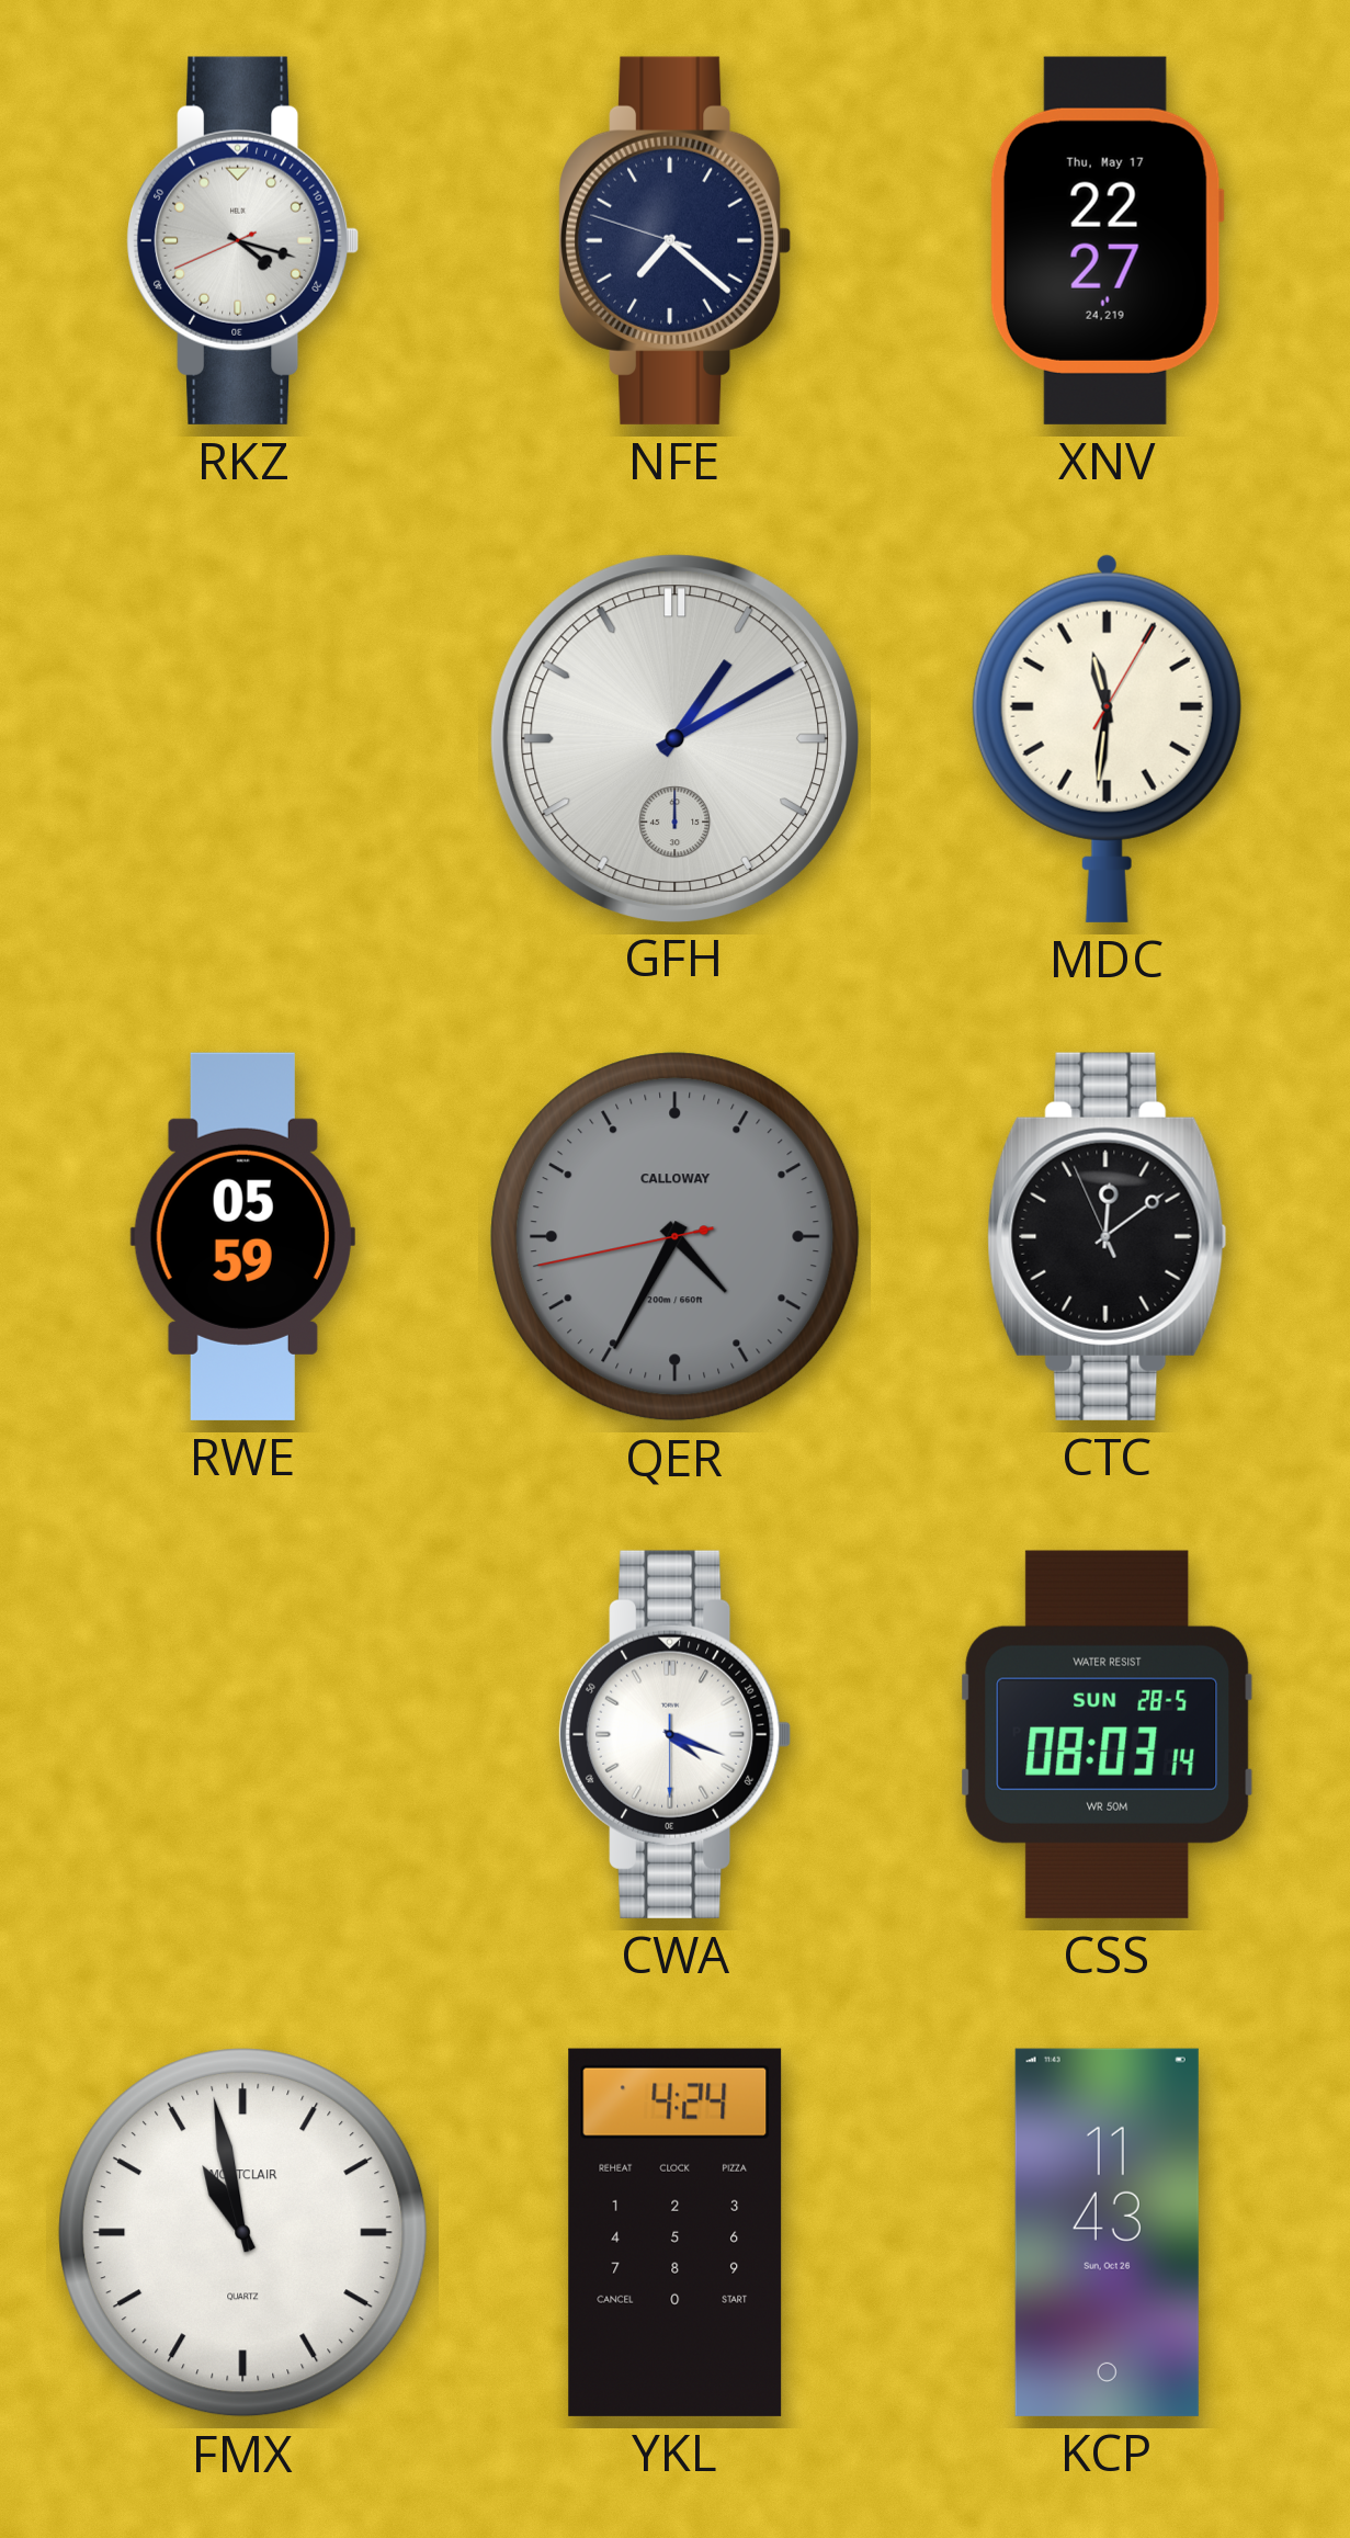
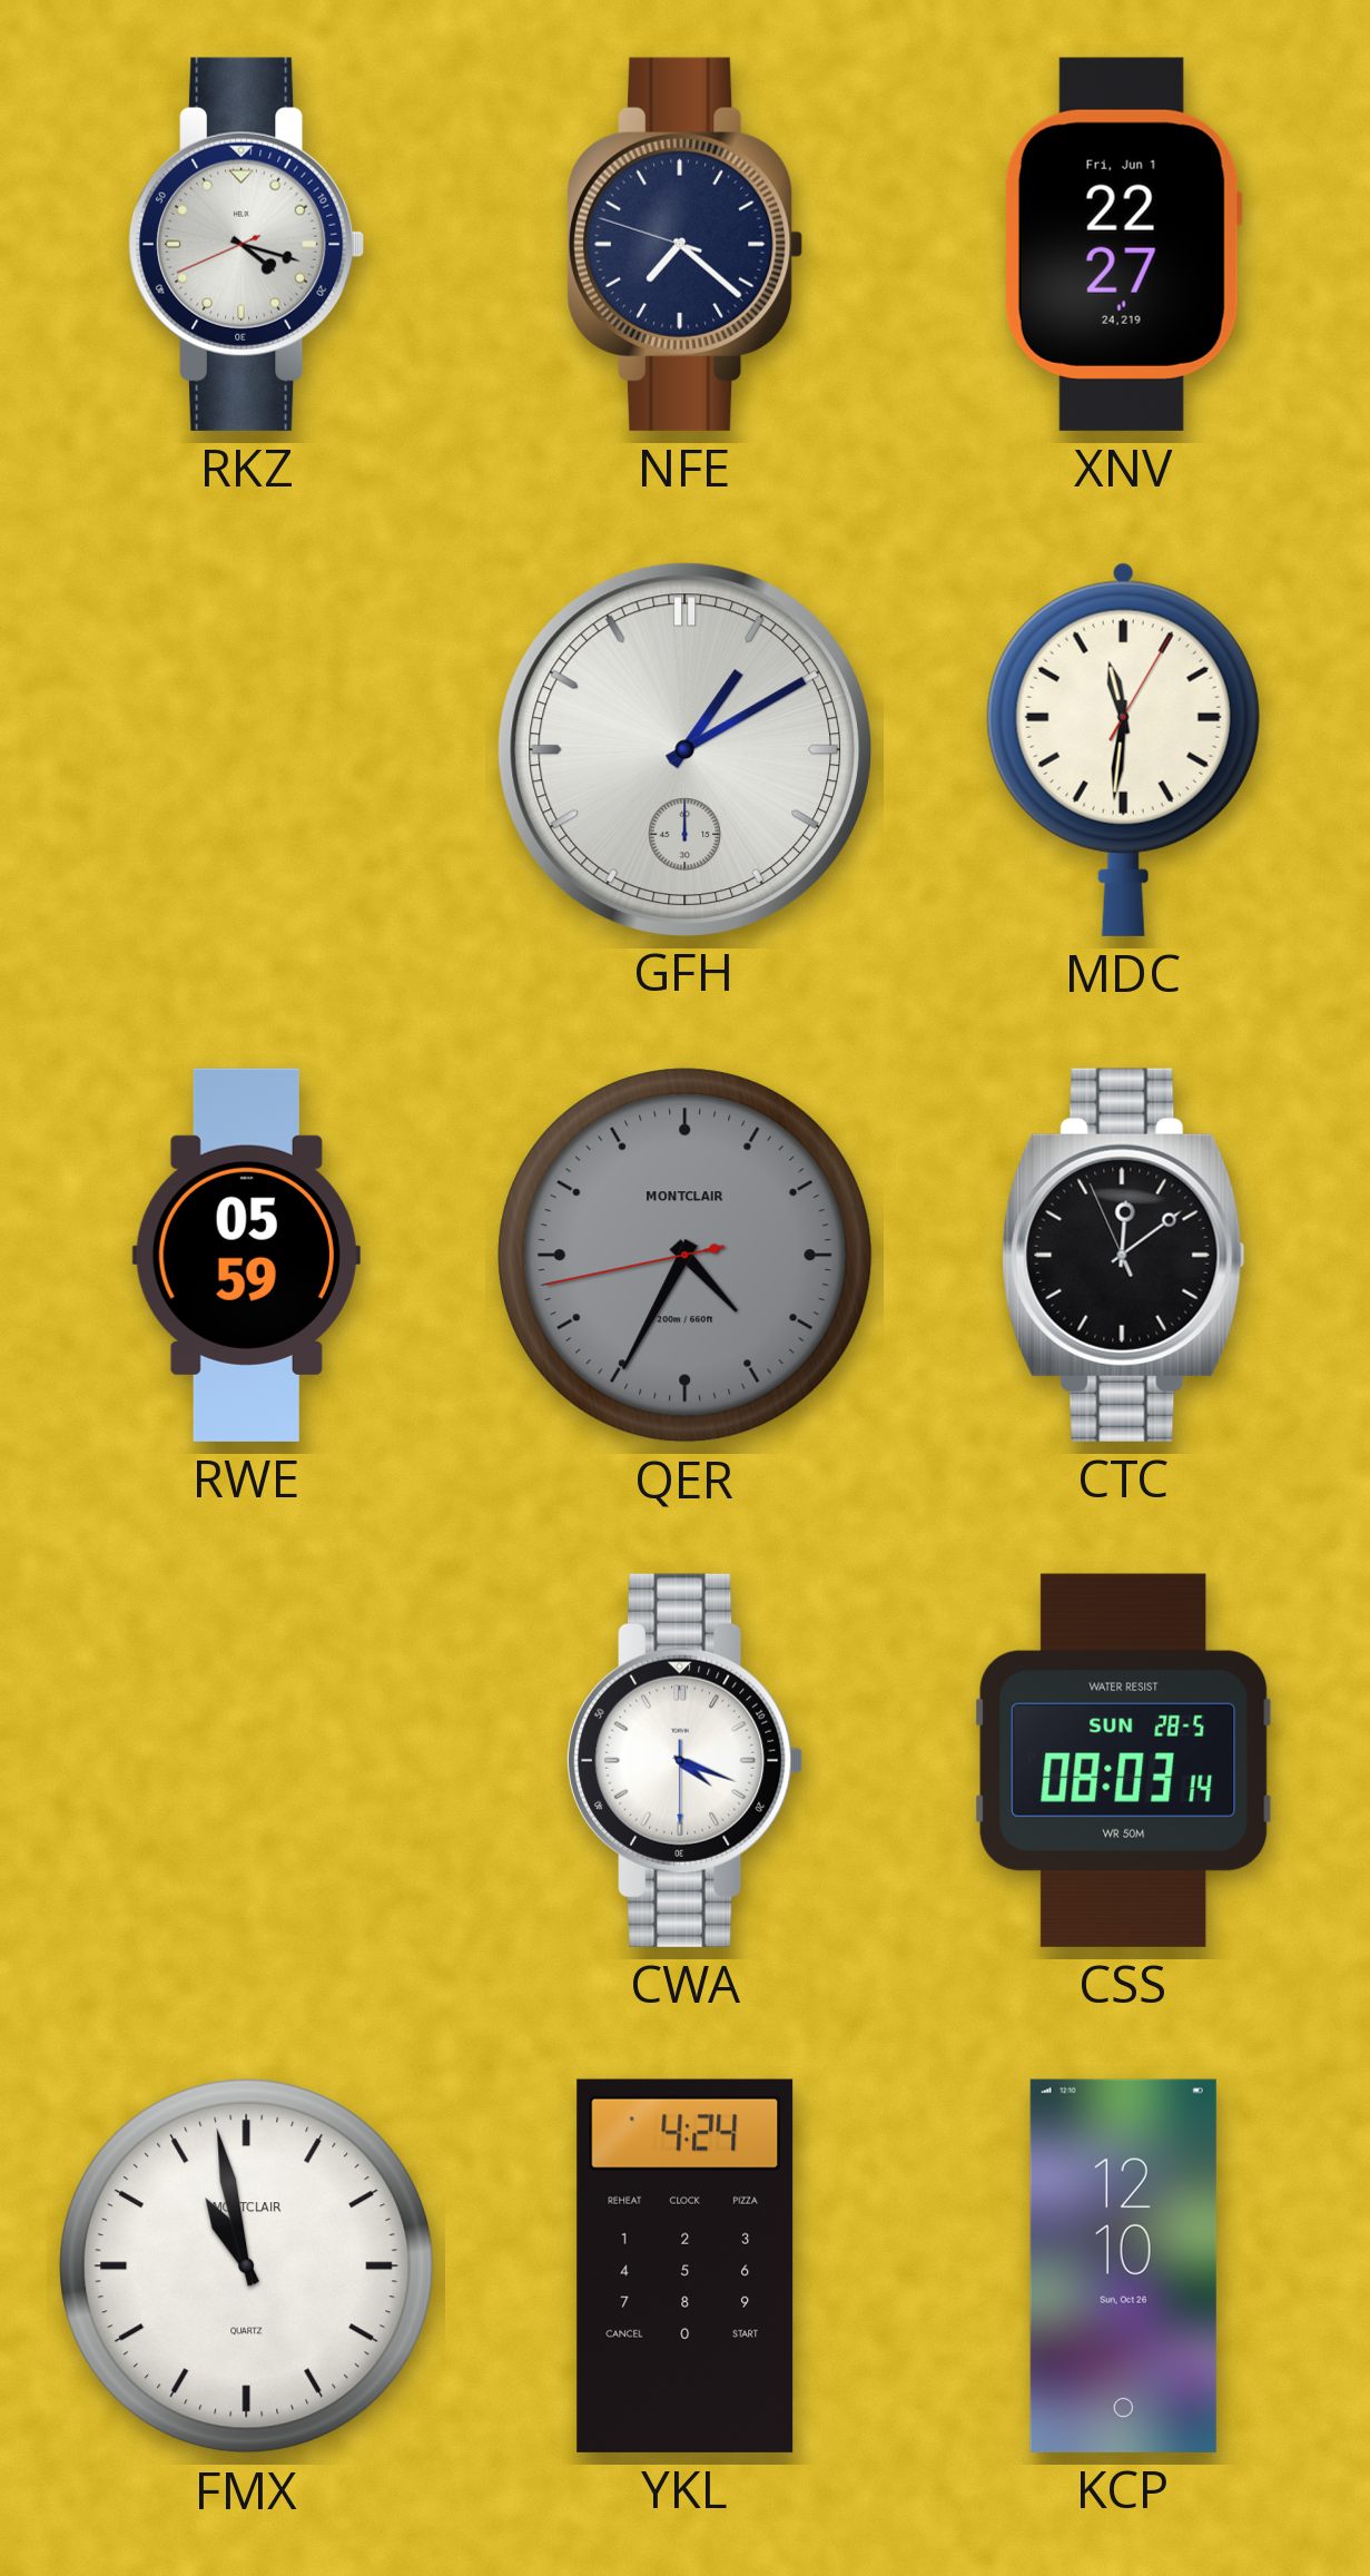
XNV date: Thu, May 17 -> Fri, Jun 1 (1123, 244)
QER brand: CALLOWAY -> MONTCLAIR (686, 1256)
KCP: 11:43 -> 12:10 (1123, 2265)
